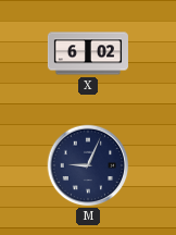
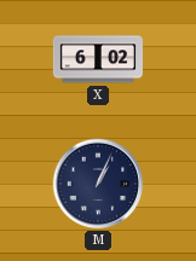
M: 9:04 -> 1:04 (98, 184)
